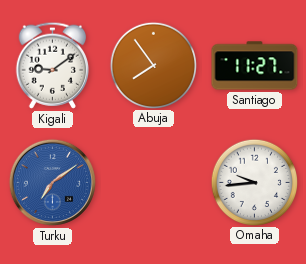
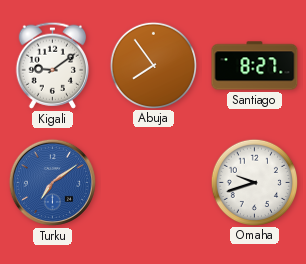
Santiago: 11:27 -> 8:27 (255, 66)
Omaha: 9:44 -> 9:42 (254, 182)
